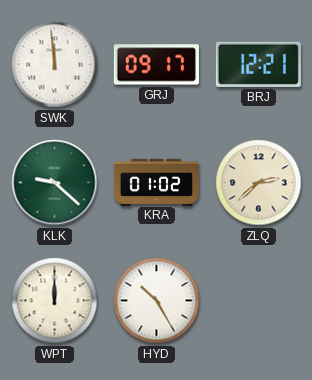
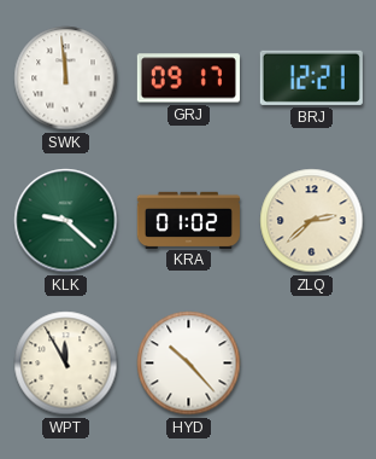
WPT: 12:00 -> 11:55 (66, 364)
HYD: 10:25 -> 10:23 (189, 364)
